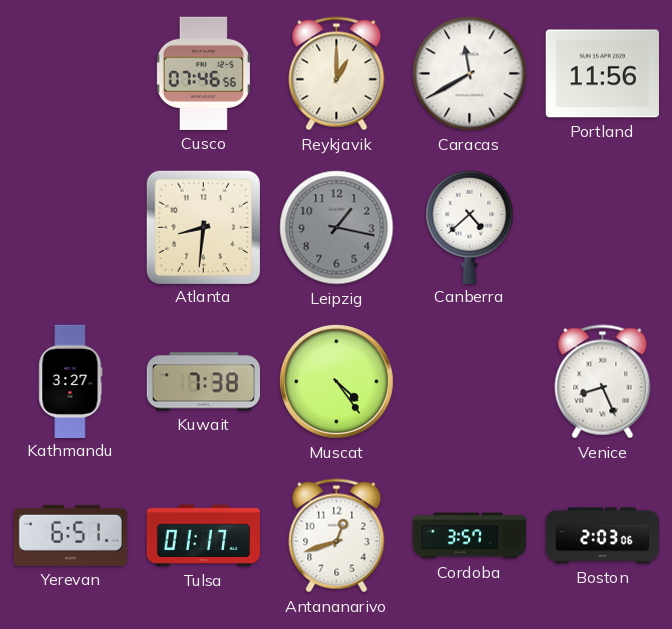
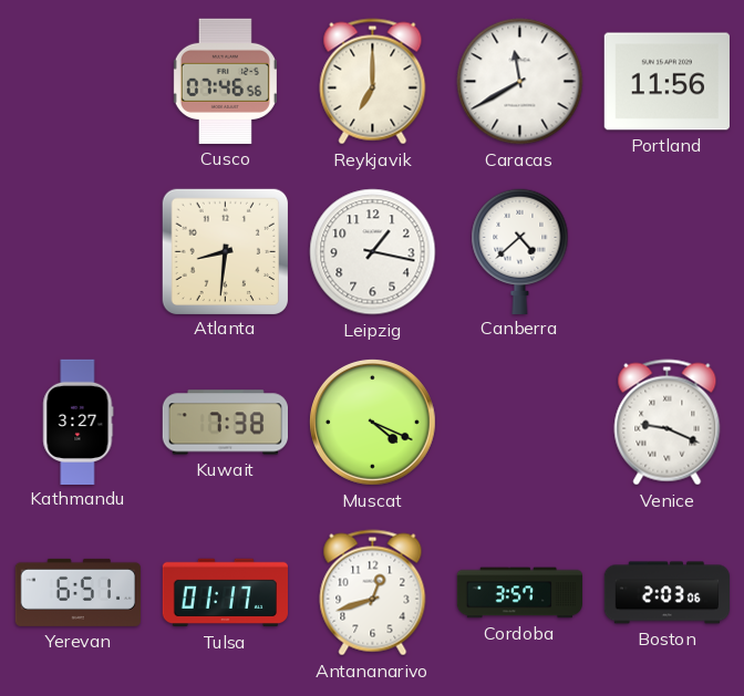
Reykjavik: 1:00 -> 7:00 (373, 82)
Leipzig dial: grey -> white (373, 252)
Muscat: 4:24 -> 4:19 (372, 422)
Venice: 8:26 -> 9:19 (668, 423)
